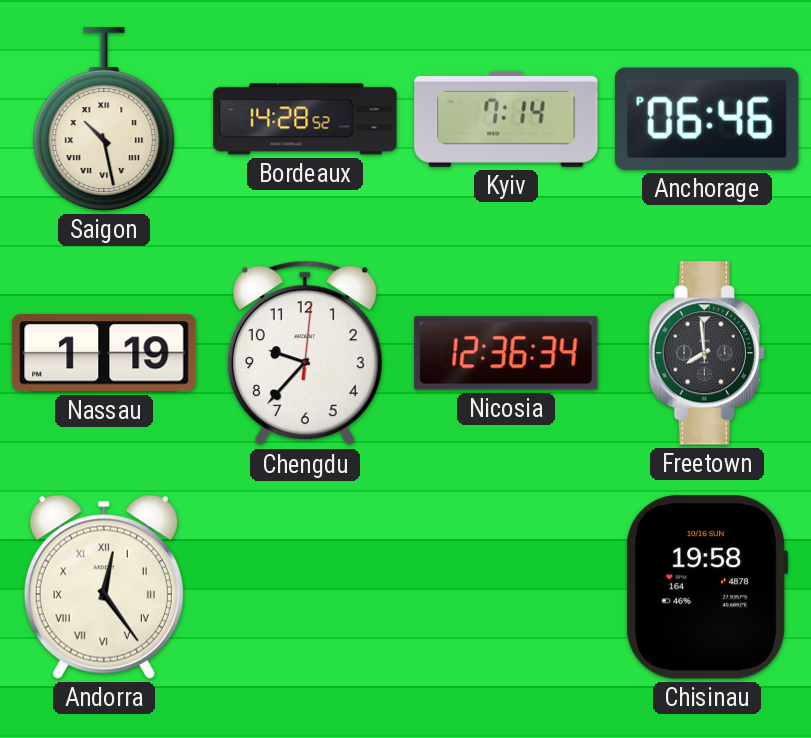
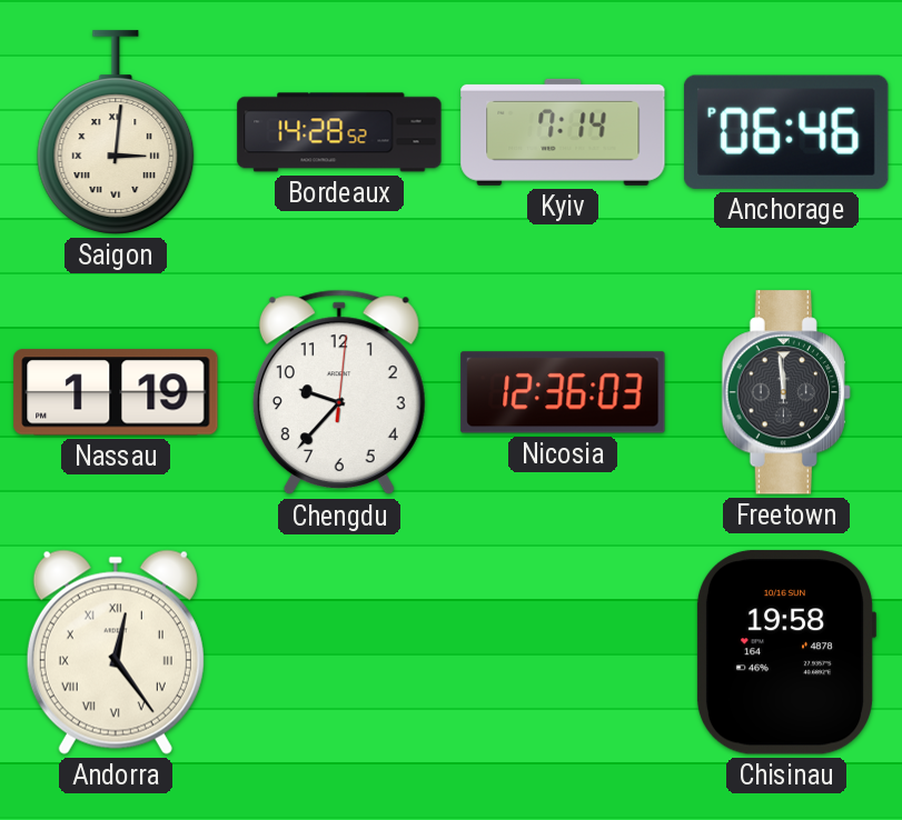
Saigon: 10:28 -> 3:01 (116, 132)
Nicosia: 12:36:34 -> 12:36:03 (563, 392)
Freetown: 7:59 -> 11:59 (786, 392)
